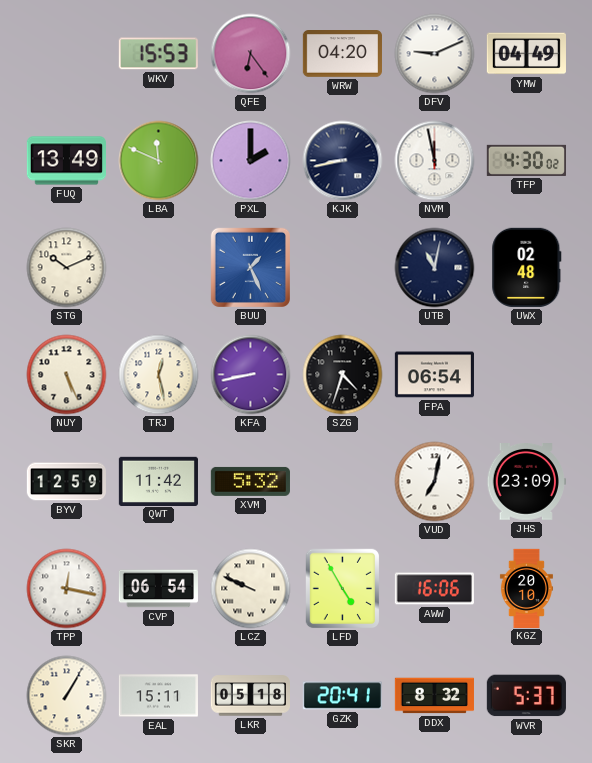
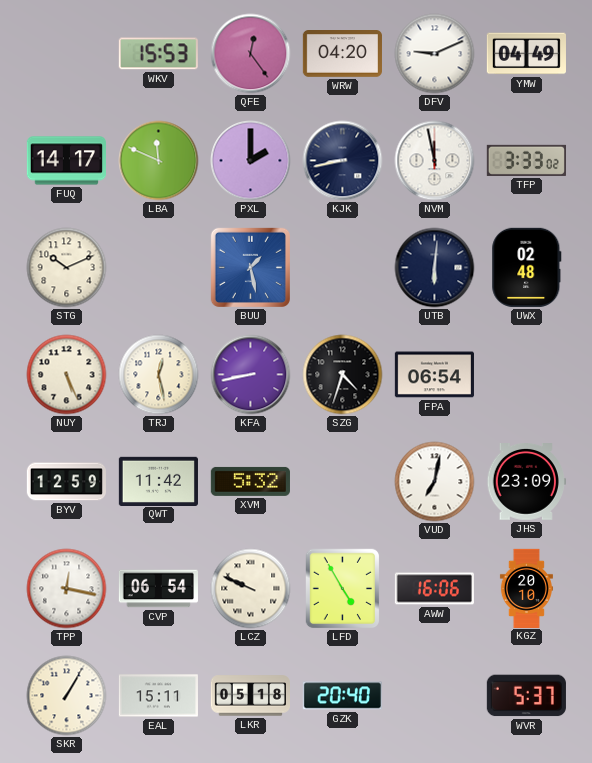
QFE: 6:24 -> 12:24 (251, 54)
FUQ: 13:49 -> 14:17 (66, 161)
TFP: 4:30 -> 3:33 (526, 160)
BUU: 1:26 -> 1:28 (250, 267)
UTB: 11:02 -> 6:01 (435, 268)
GZK: 20:41 -> 20:40 (342, 696)
DDX: 8:32 -> none (434, 696)
